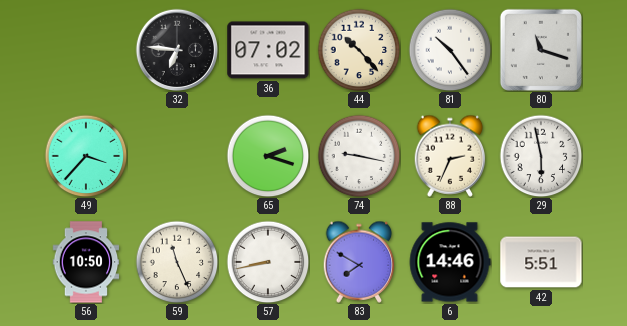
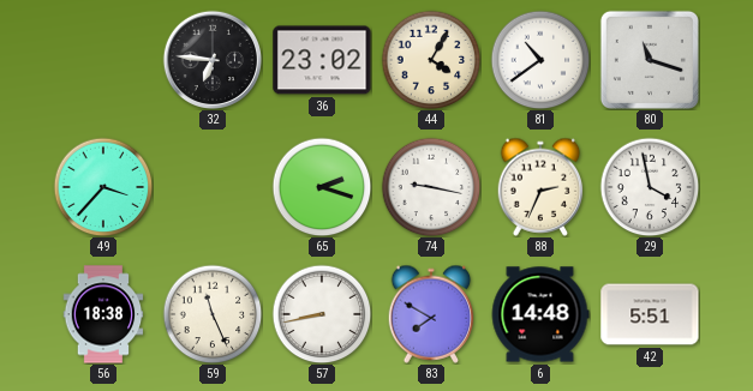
36: 07:02 -> 23:02 (322, 60)
44: 10:23 -> 4:05 (431, 60)
81: 10:24 -> 10:39 (540, 60)
29: 5:58 -> 3:58 (650, 187)
56: 10:50 -> 18:38 (103, 314)
6: 14:46 -> 14:48 (540, 314)
